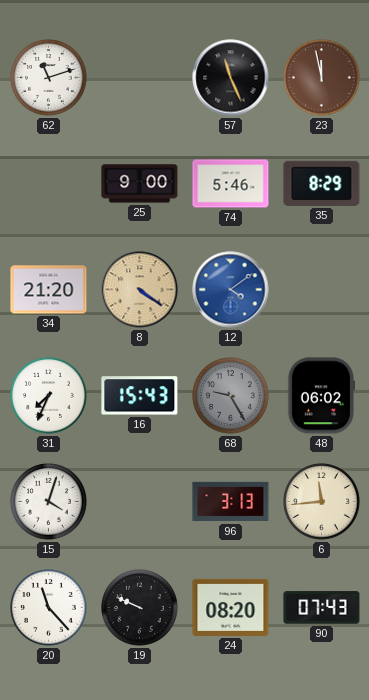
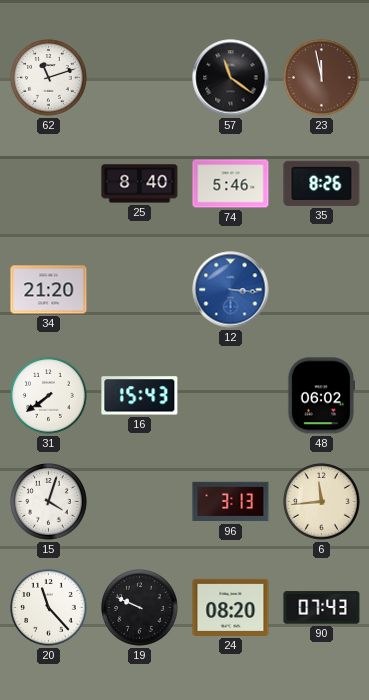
57: 11:26 -> 11:21 (231, 78)
25: 9:00 -> 8:40 (140, 184)
35: 8:29 -> 8:26 (322, 183)
8: 4:21 -> none (140, 290)
12: 4:09 -> 3:16 (231, 290)
31: 7:34 -> 7:39 (49, 396)
68: 9:25 -> none (231, 396)
